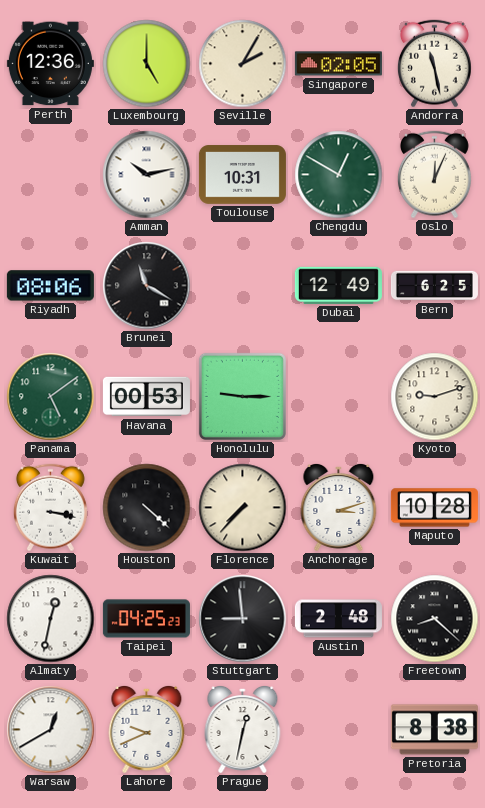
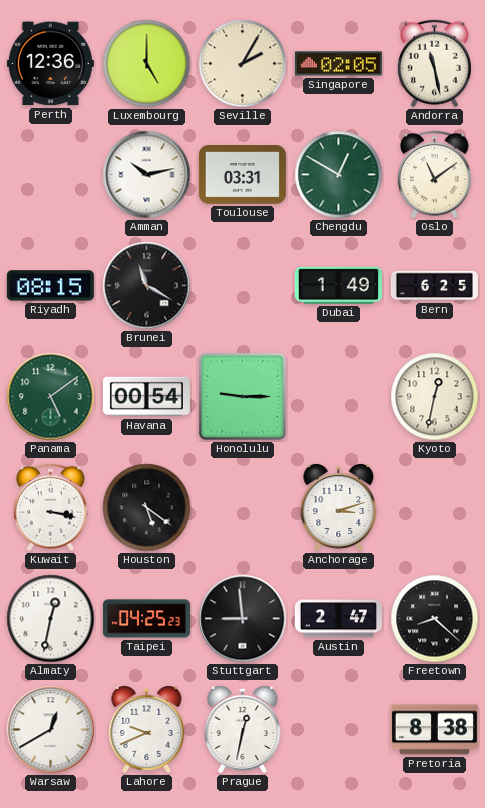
Toulouse: 10:31 -> 03:31 (242, 175)
Oslo: 12:04 -> 11:09 (434, 175)
Riyadh: 08:06 -> 08:15 (50, 286)
Dubai: 12:49 -> 1:49 (338, 285)
Havana: 00:53 -> 00:54 (146, 397)
Kyoto: 9:12 -> 12:32 (435, 397)
Houston: 4:22 -> 5:21 (147, 508)
Florence: 7:37 -> none (243, 508)
Maputo: 10:28 -> none (434, 508)
Austin: 2:48 -> 2:47 (338, 619)
